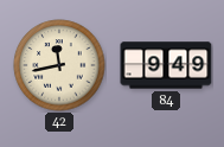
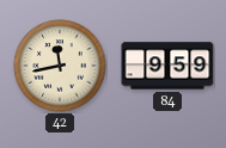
84: 9:49 -> 9:59 (167, 66)
